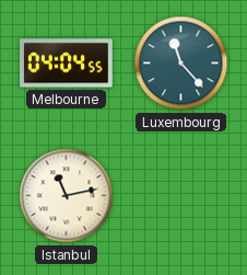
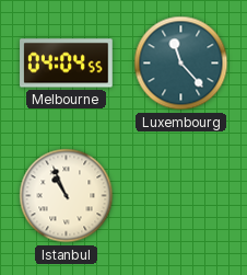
Istanbul: 11:13 -> 10:56 (67, 196)
